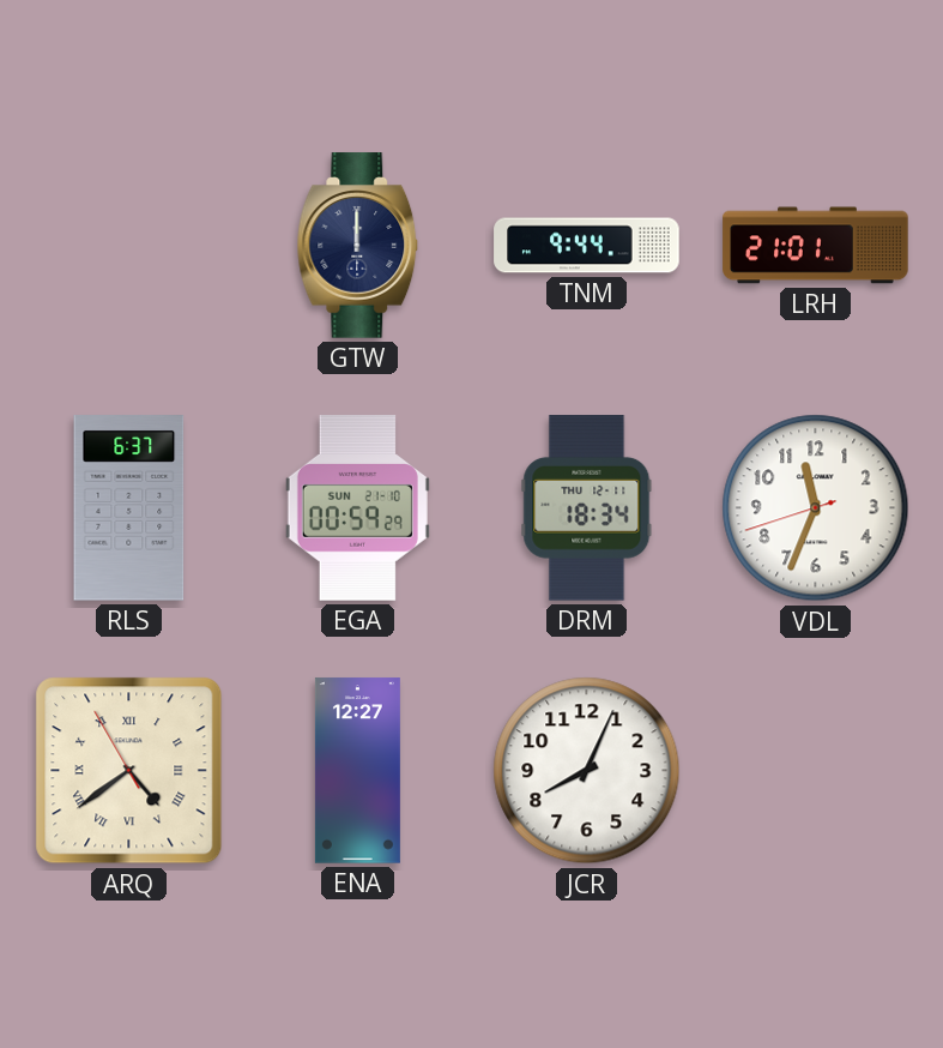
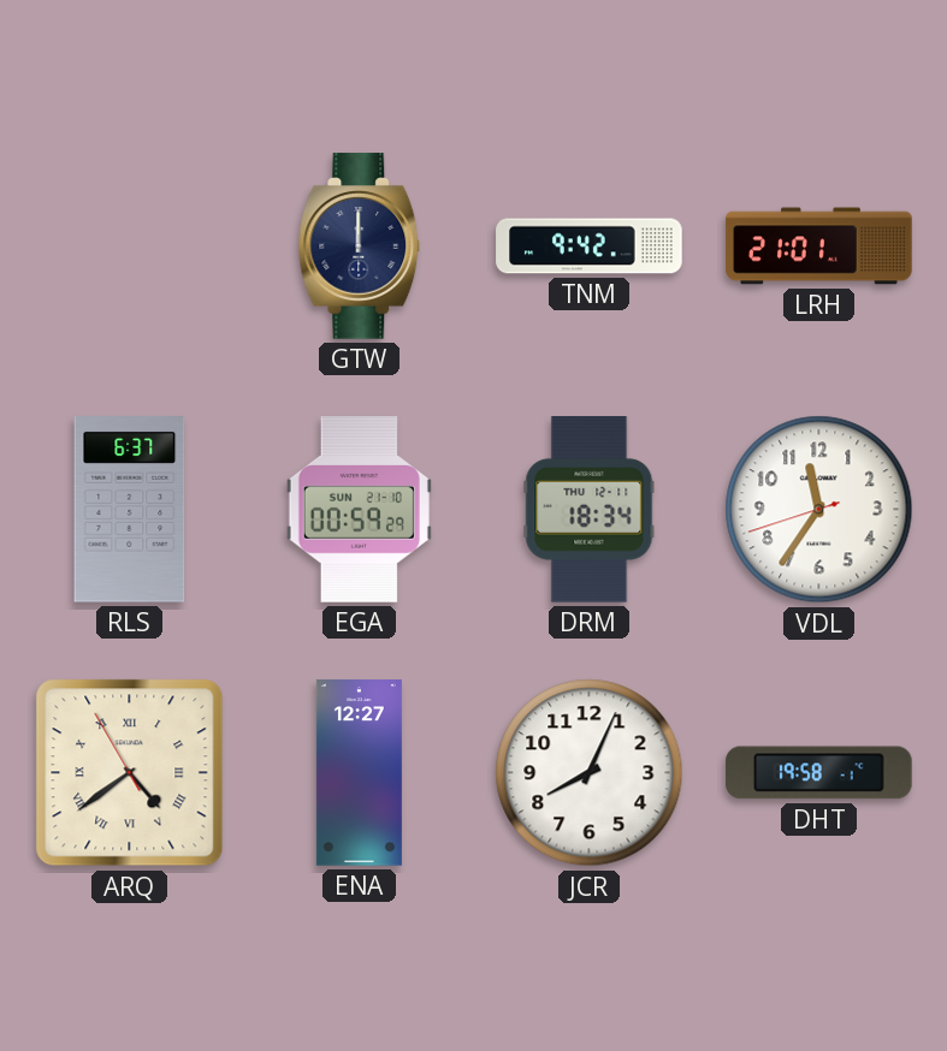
TNM: 9:44 -> 9:42 (590, 247)
VDL: 11:33 -> 11:35 (819, 510)
DHT: none -> 19:58 (819, 773)
